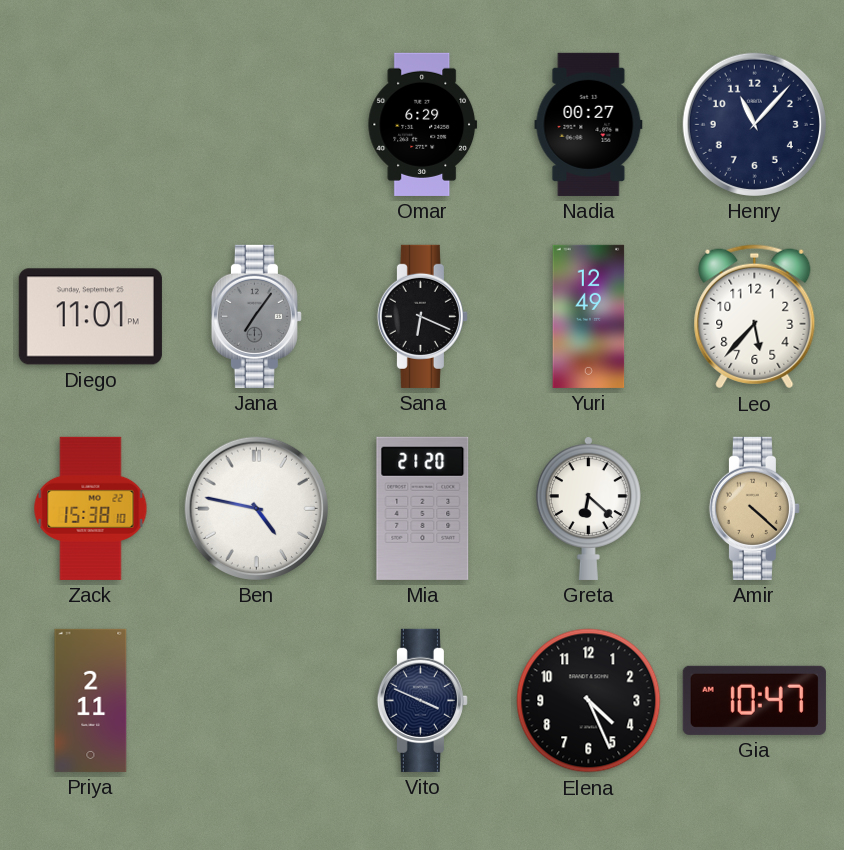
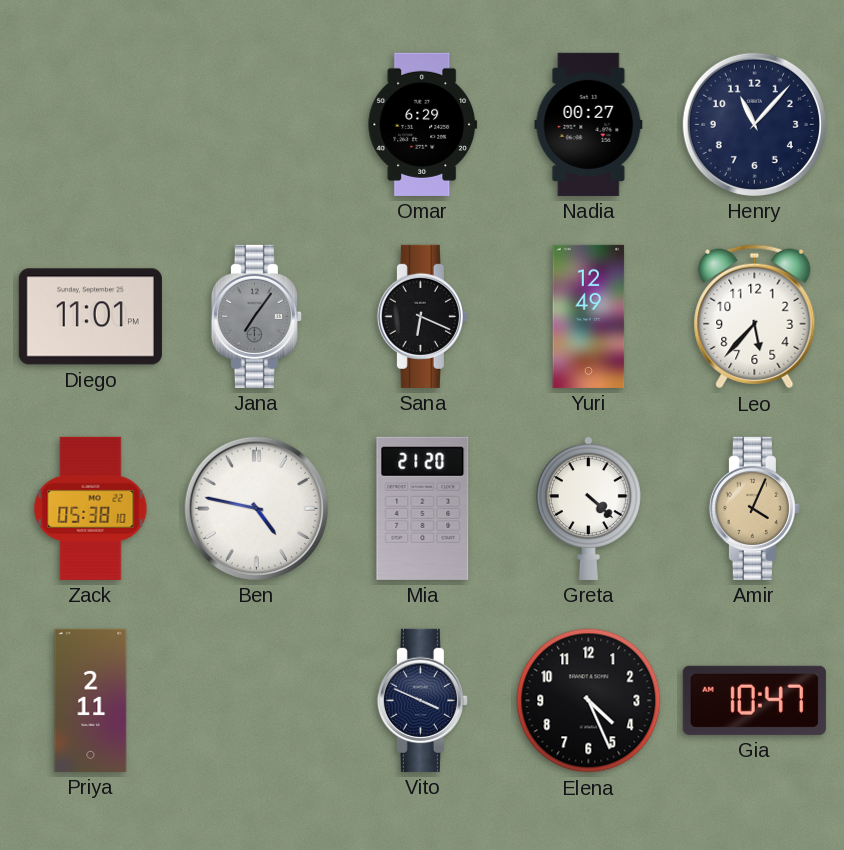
Zack: 15:38 -> 05:38 (91, 508)
Greta: 6:22 -> 4:22 (588, 508)
Amir: 4:22 -> 4:04 (754, 508)
